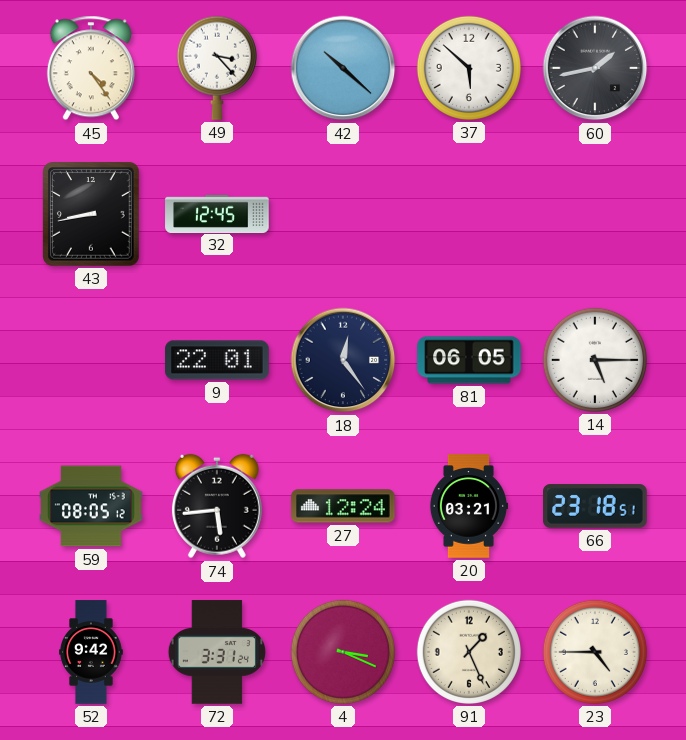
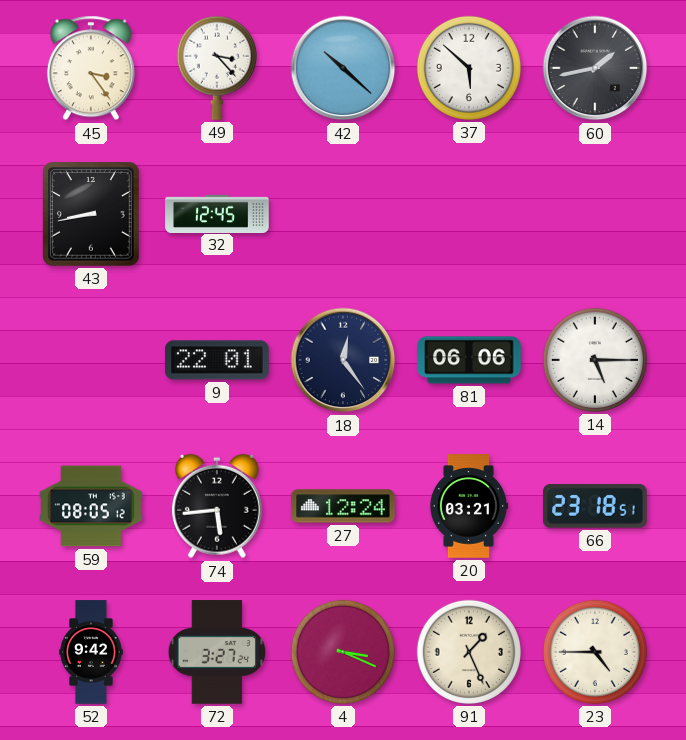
45: 4:24 -> 3:24 (91, 68)
81: 06:05 -> 06:06 (469, 360)
72: 3:31 -> 3:27 (217, 652)
